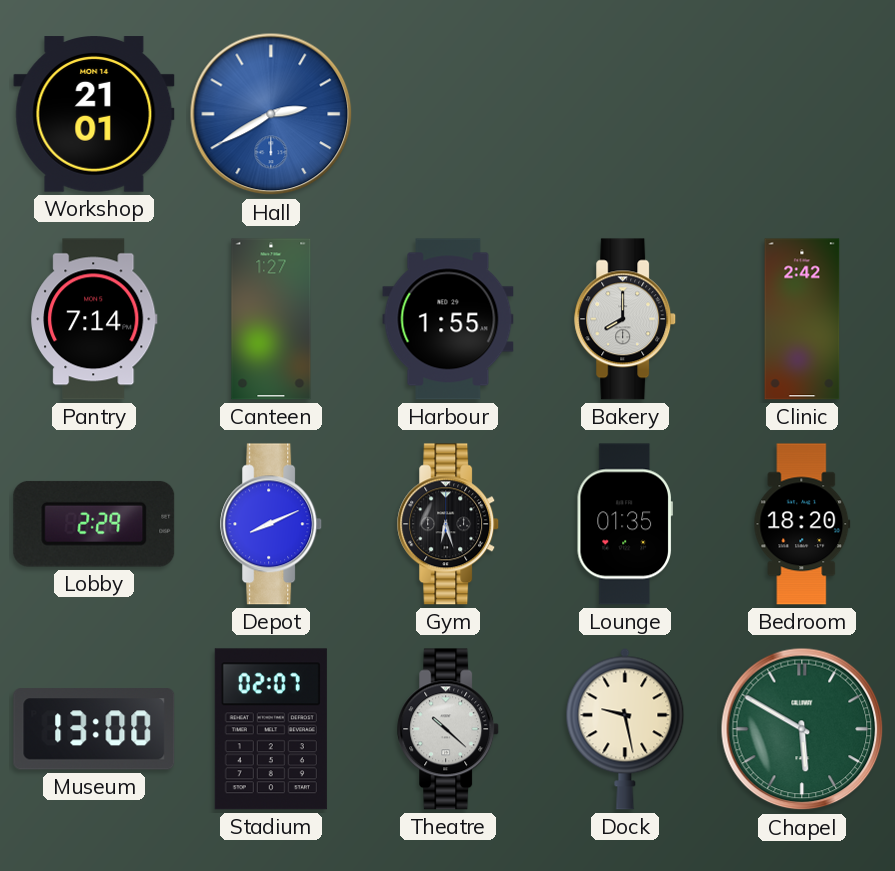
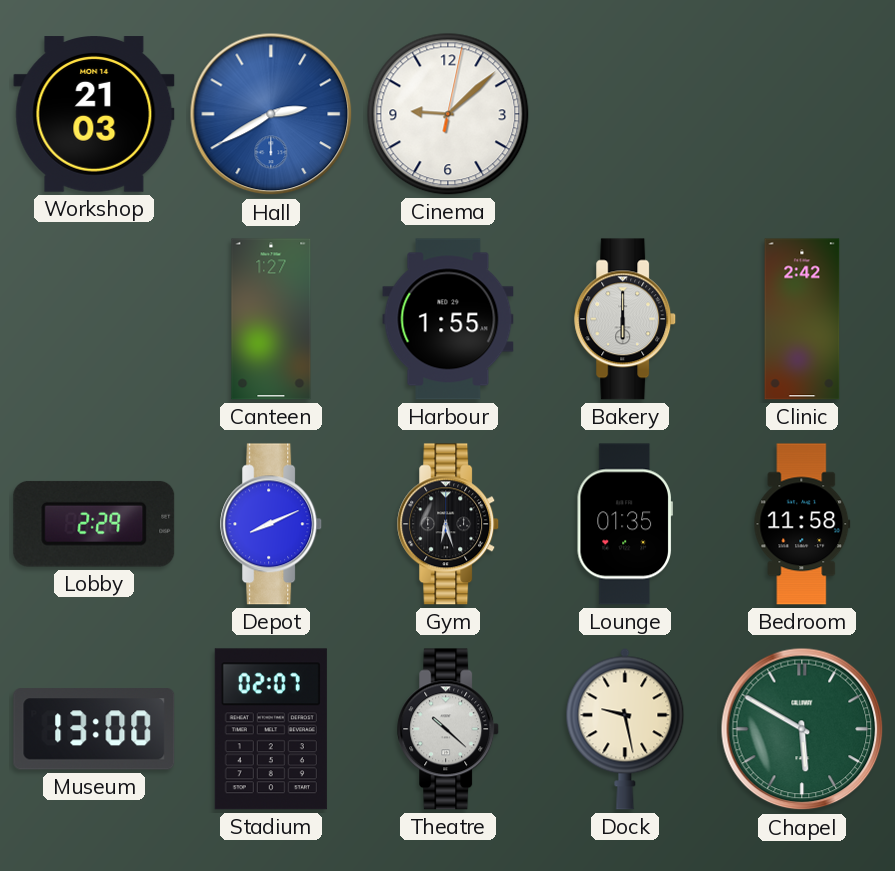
Workshop: 21:01 -> 21:03 (94, 114)
Cinema: none -> 9:08 (448, 114)
Pantry: 7:14 -> none (94, 319)
Bakery: 8:00 -> 6:00 (626, 319)
Bedroom: 18:20 -> 11:58 (802, 524)
